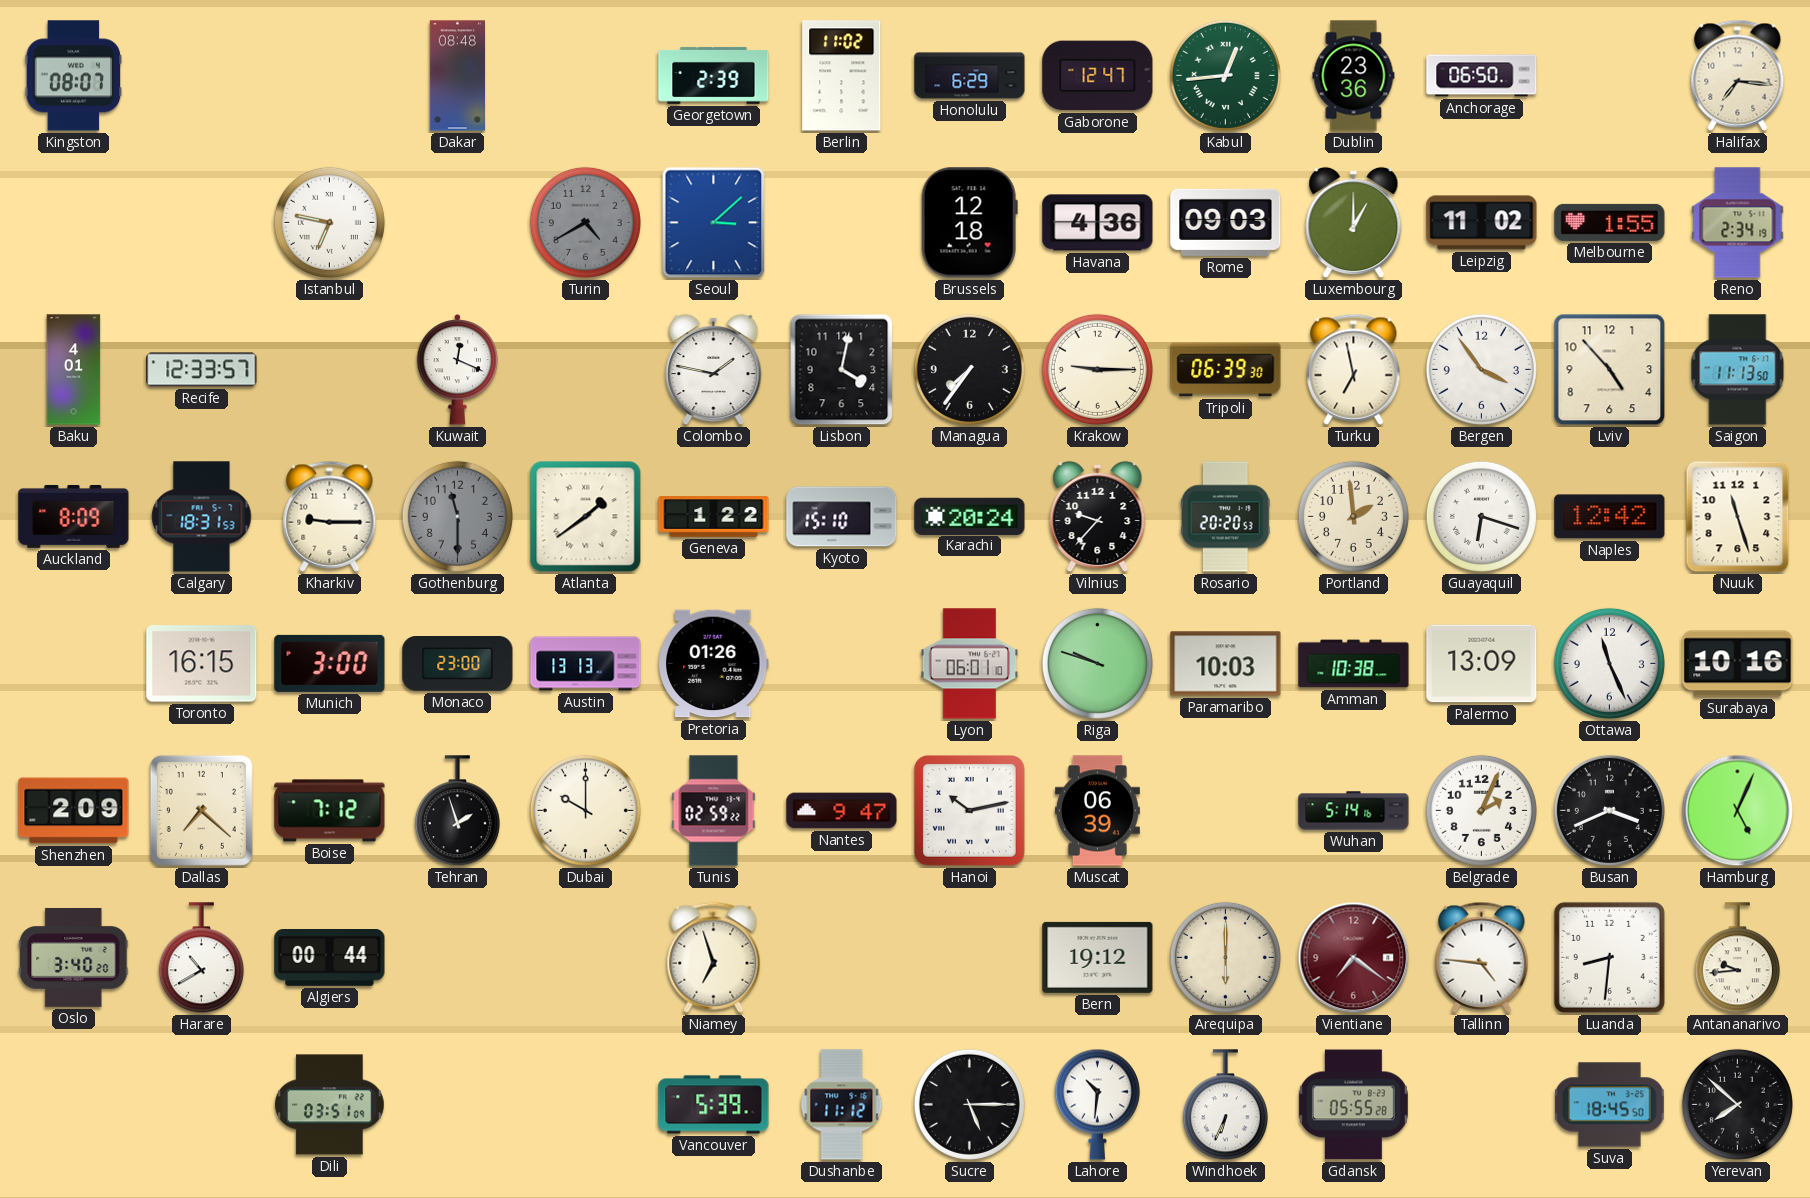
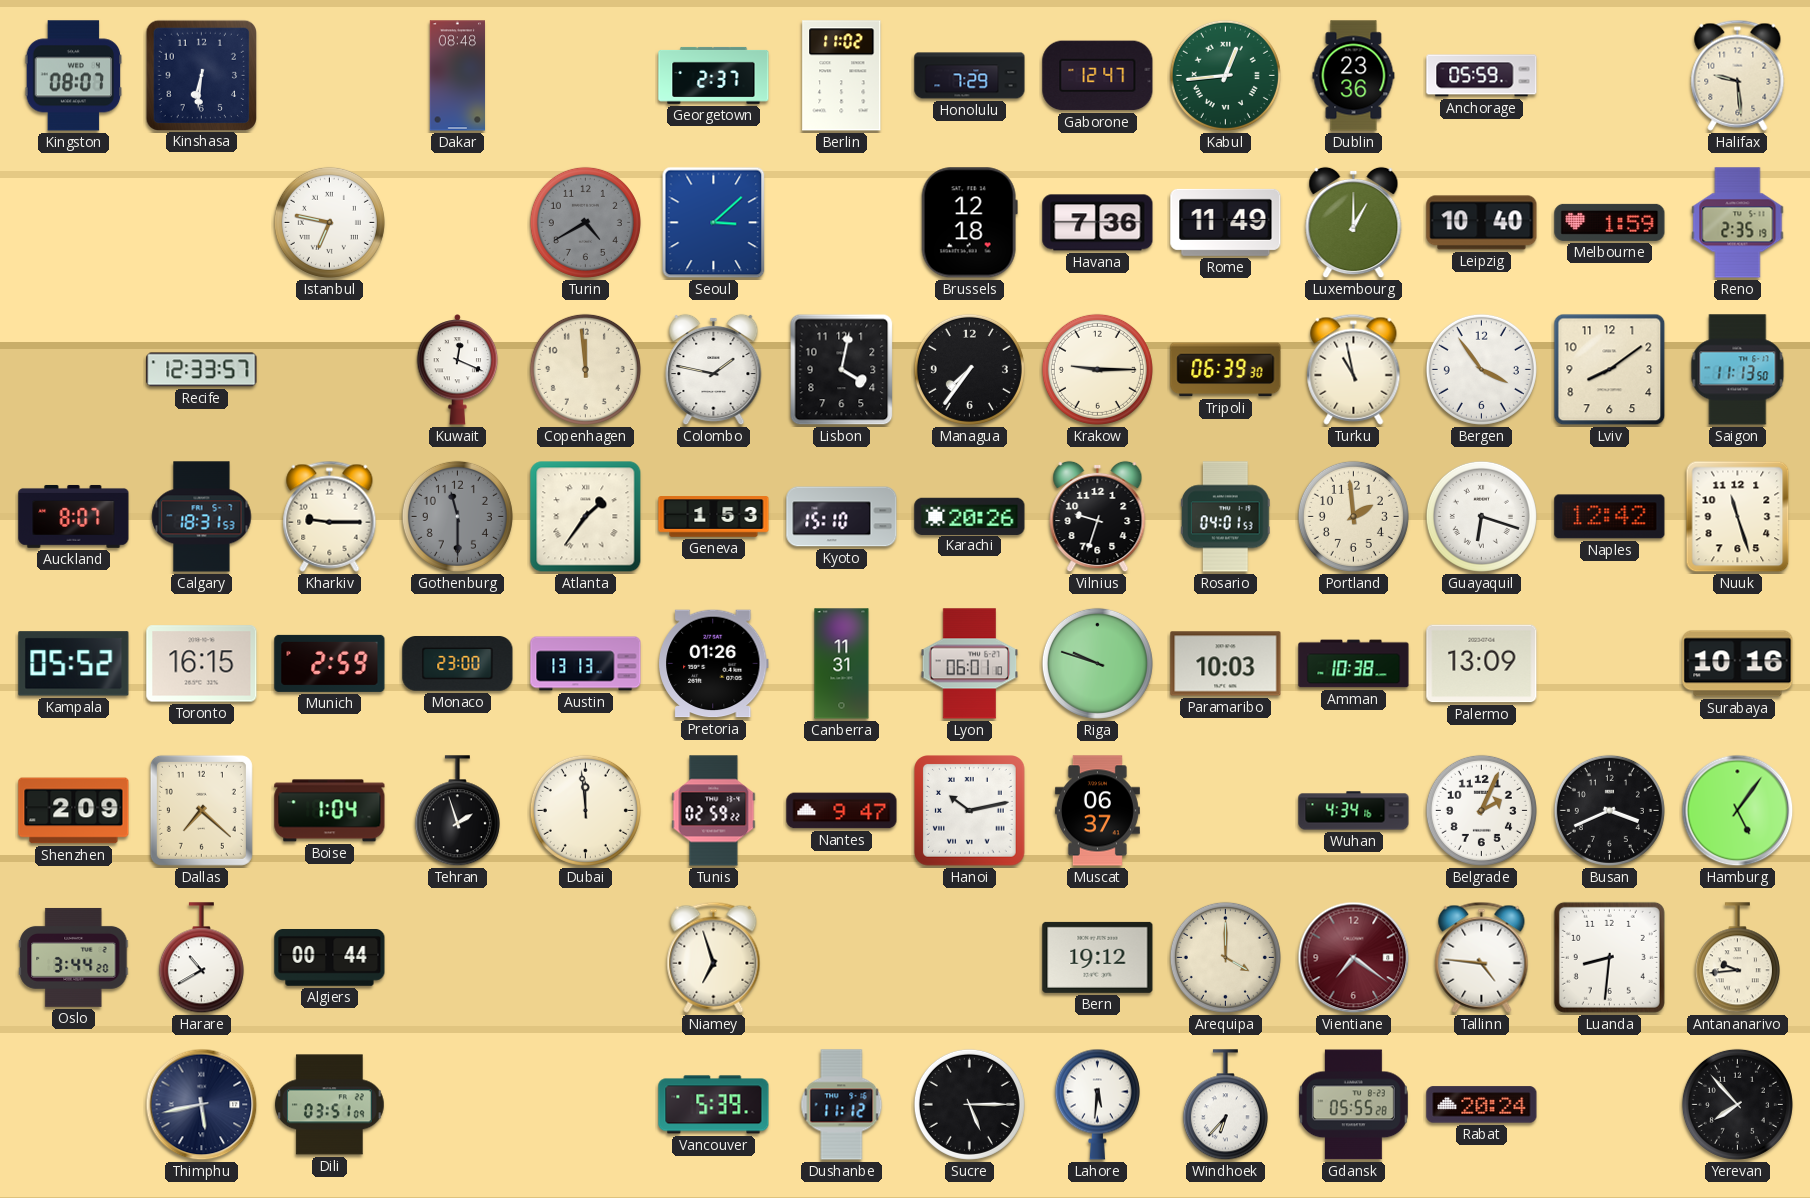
Kinshasa: none -> 6:31 (201, 75)
Georgetown: 2:39 -> 2:37 (714, 75)
Honolulu: 6:29 -> 7:29 (970, 76)
Anchorage: 06:50 -> 05:59 (1482, 76)
Halifax: 7:16 -> 9:29 (1738, 75)
Havana: 4:36 -> 7:36 (1098, 223)
Rome: 09:03 -> 11:49 (1226, 222)
Leipzig: 11:02 -> 10:40 (1482, 223)
Melbourne: 1:55 -> 1:59 (1610, 222)
Reno: 2:34 -> 2:35 (1738, 223)
Baku: 4:01 -> none (74, 370)
Copenhagen: none -> 11:59 (585, 369)
Turku: 6:58 -> 10:58 (1354, 369)
Lviv: 4:53 -> 8:09 (1610, 370)
Auckland: 8:09 -> 8:07 (74, 516)
Atlanta: 1:39 -> 1:36 (586, 517)
Geneva: 1:22 -> 1:53 (714, 517)
Karachi: 20:24 -> 20:26 (970, 516)
Vilnius: 9:37 -> 9:33 (1098, 517)
Rosario: 20:20 -> 04:01 (1225, 517)
Kampala: none -> 05:52 (74, 664)
Munich: 3:00 -> 2:59 (330, 663)
Canberra: none -> 11:31 (842, 664)
Ottawa: 11:26 -> none (1609, 663)
Boise: 7:12 -> 1:04 (330, 811)
Dubai: 10:00 -> 11:59 (585, 810)
Muscat: 06:39 -> 06:37 (1097, 811)
Wuhan: 5:14 -> 4:34 (1354, 811)
Hamburg: 5:04 -> 5:06 (1738, 811)
Oslo: 3:40 -> 3:44 (74, 958)
Arequipa: 6:00 -> 4:00 (1225, 957)
Thimphu: none -> 5:43 (202, 1105)
Lahore: 10:31 -> 5:31 (1097, 1104)
Windhoek: 6:34 -> 6:37 (1225, 1105)
Rabat: none -> 20:24 (1482, 1105)
Suva: 18:45 -> none (1610, 1105)
Yerevan: 7:52 -> 7:53 (1737, 1104)
